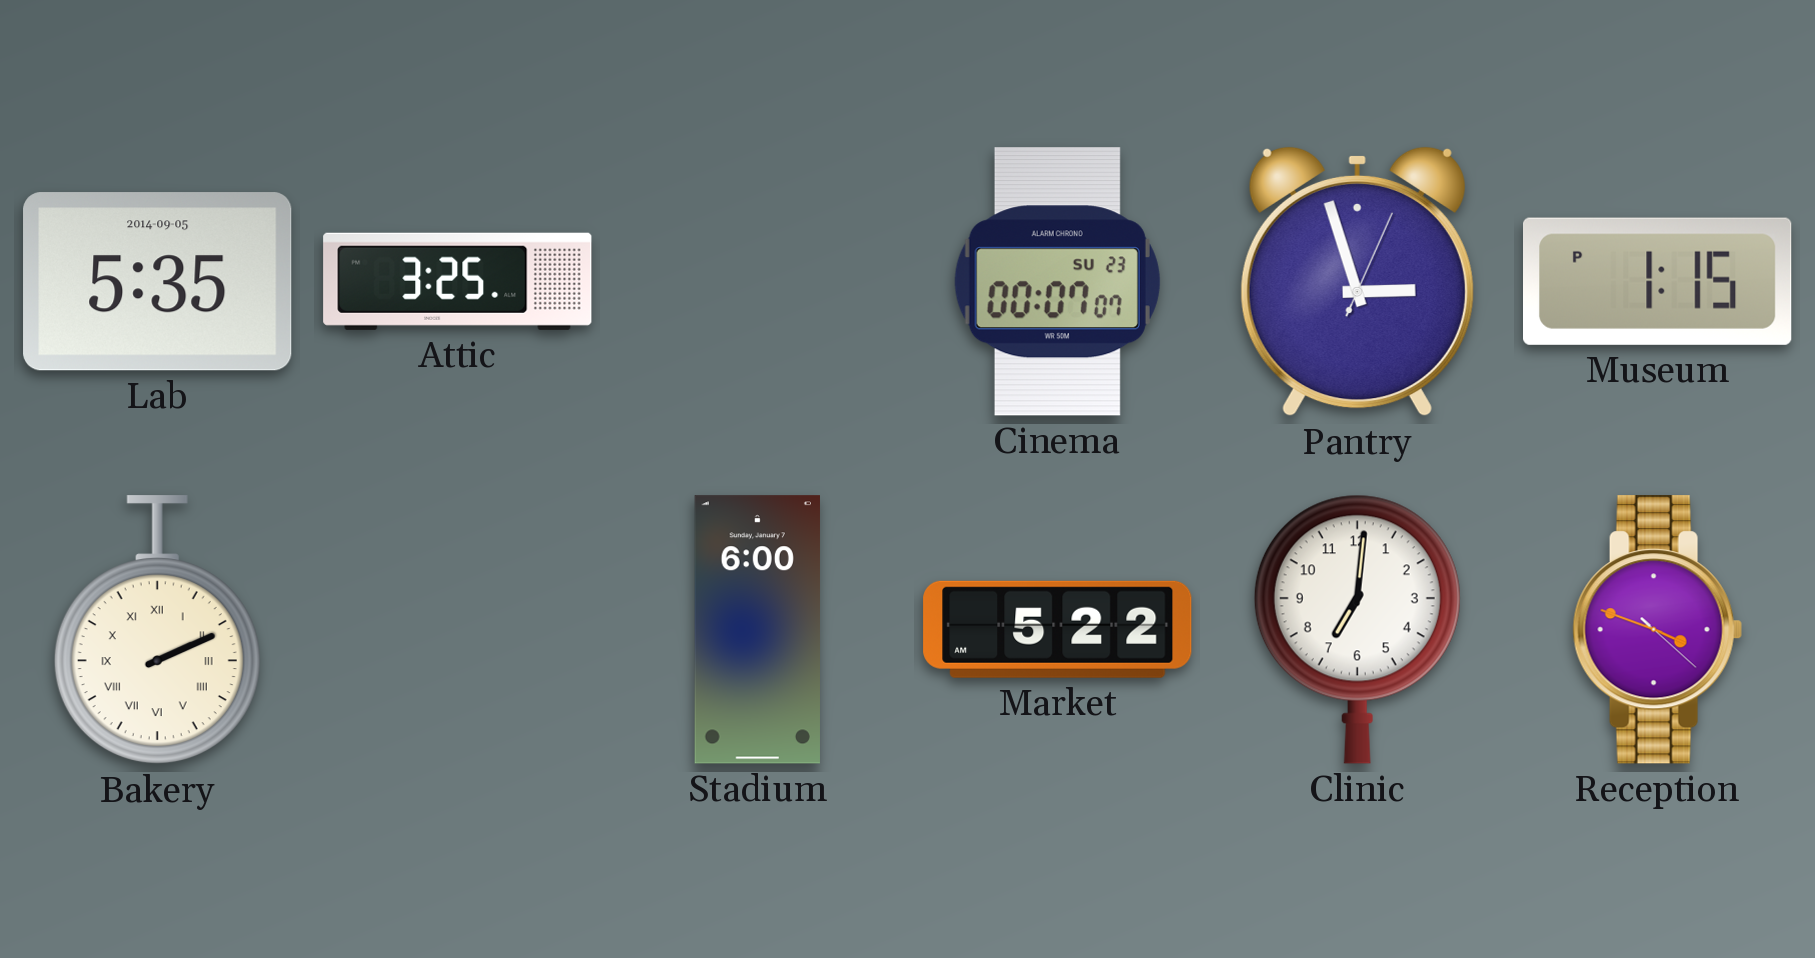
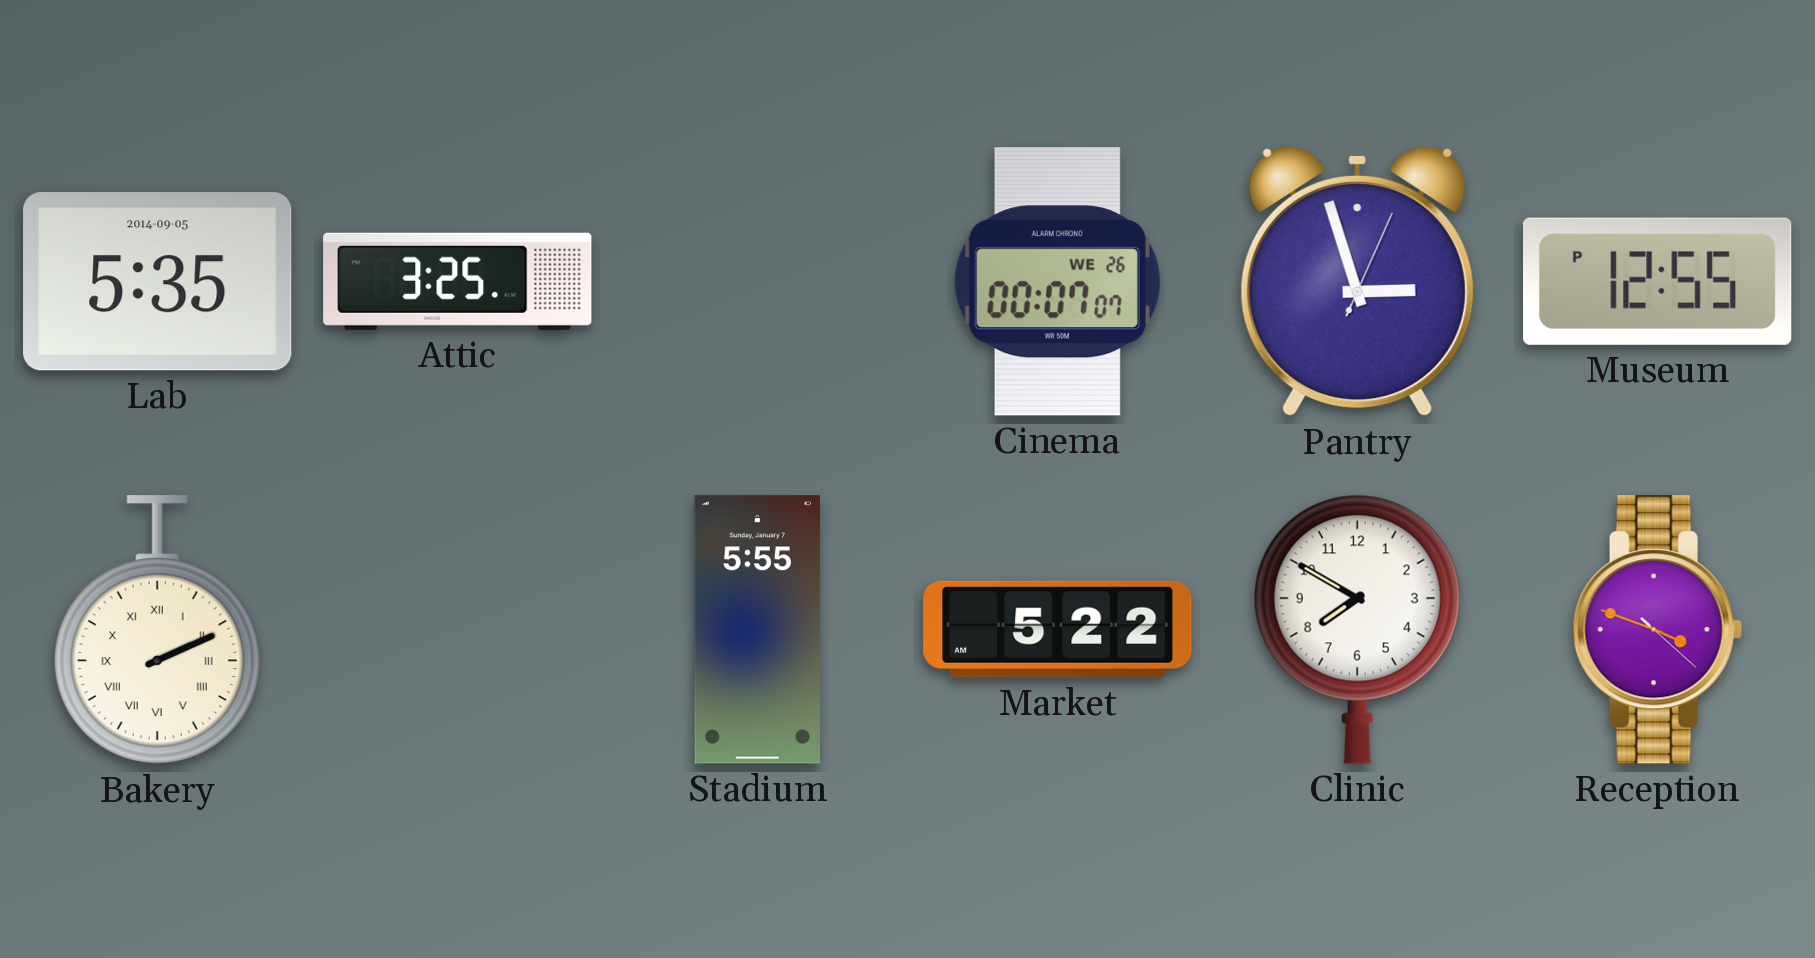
Cinema date: SU 23 -> WE 26 (1057, 282)
Museum: 1:15 -> 12:55 (1658, 281)
Stadium: 6:00 -> 5:55 (757, 630)
Clinic: 7:01 -> 7:50 (1357, 629)
